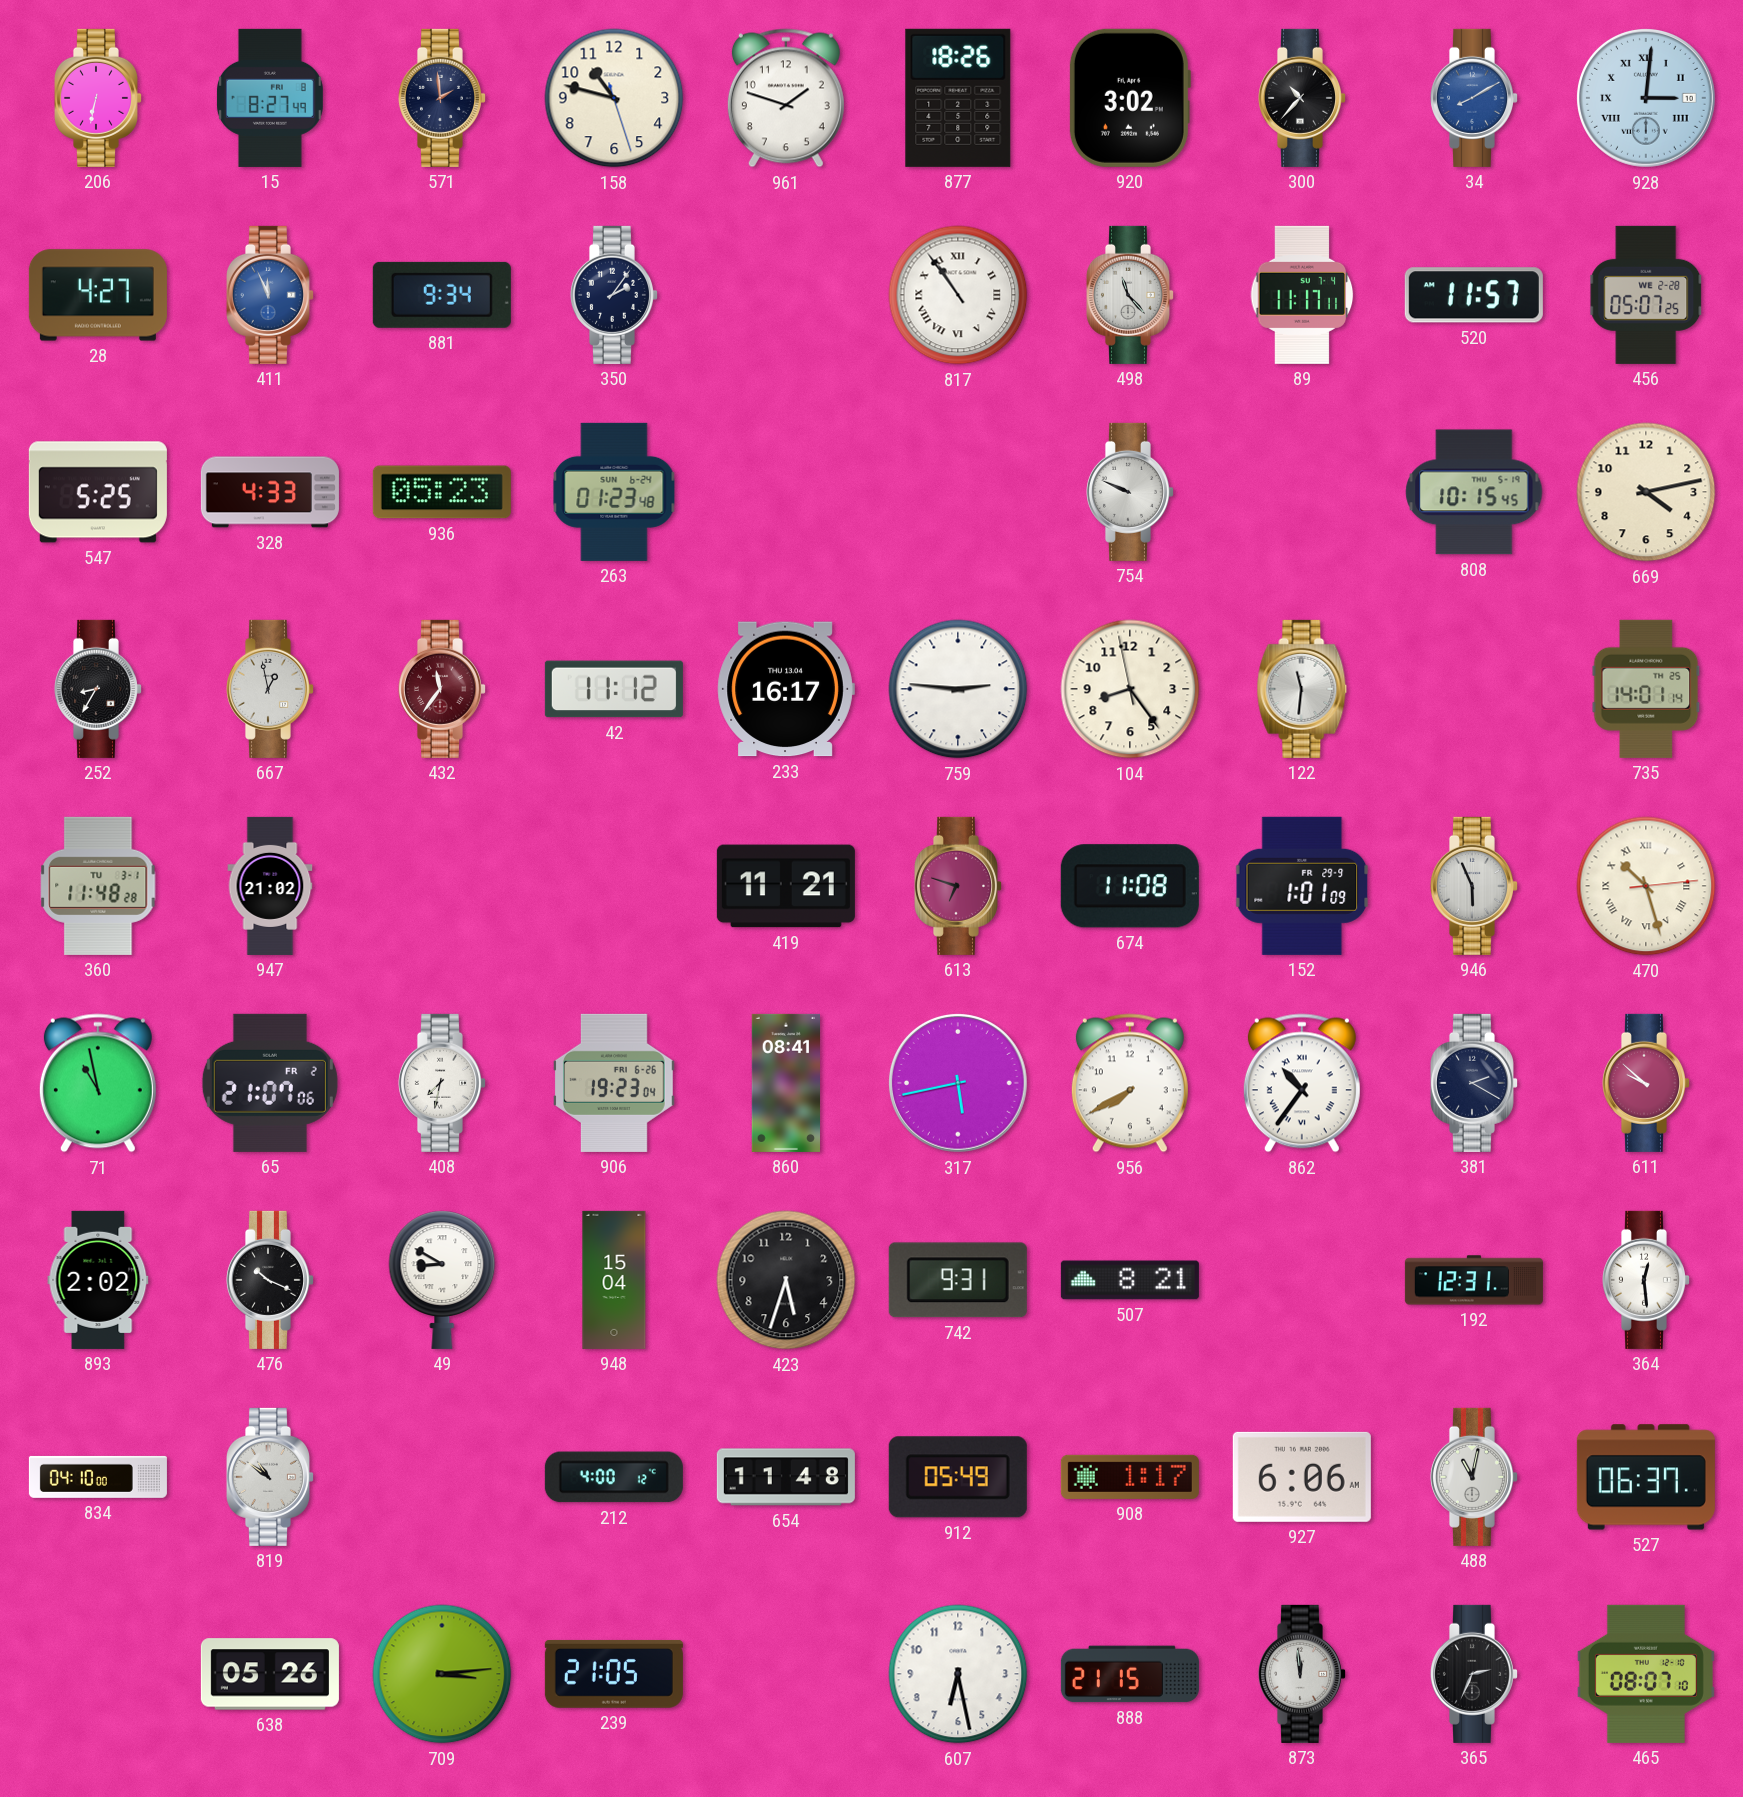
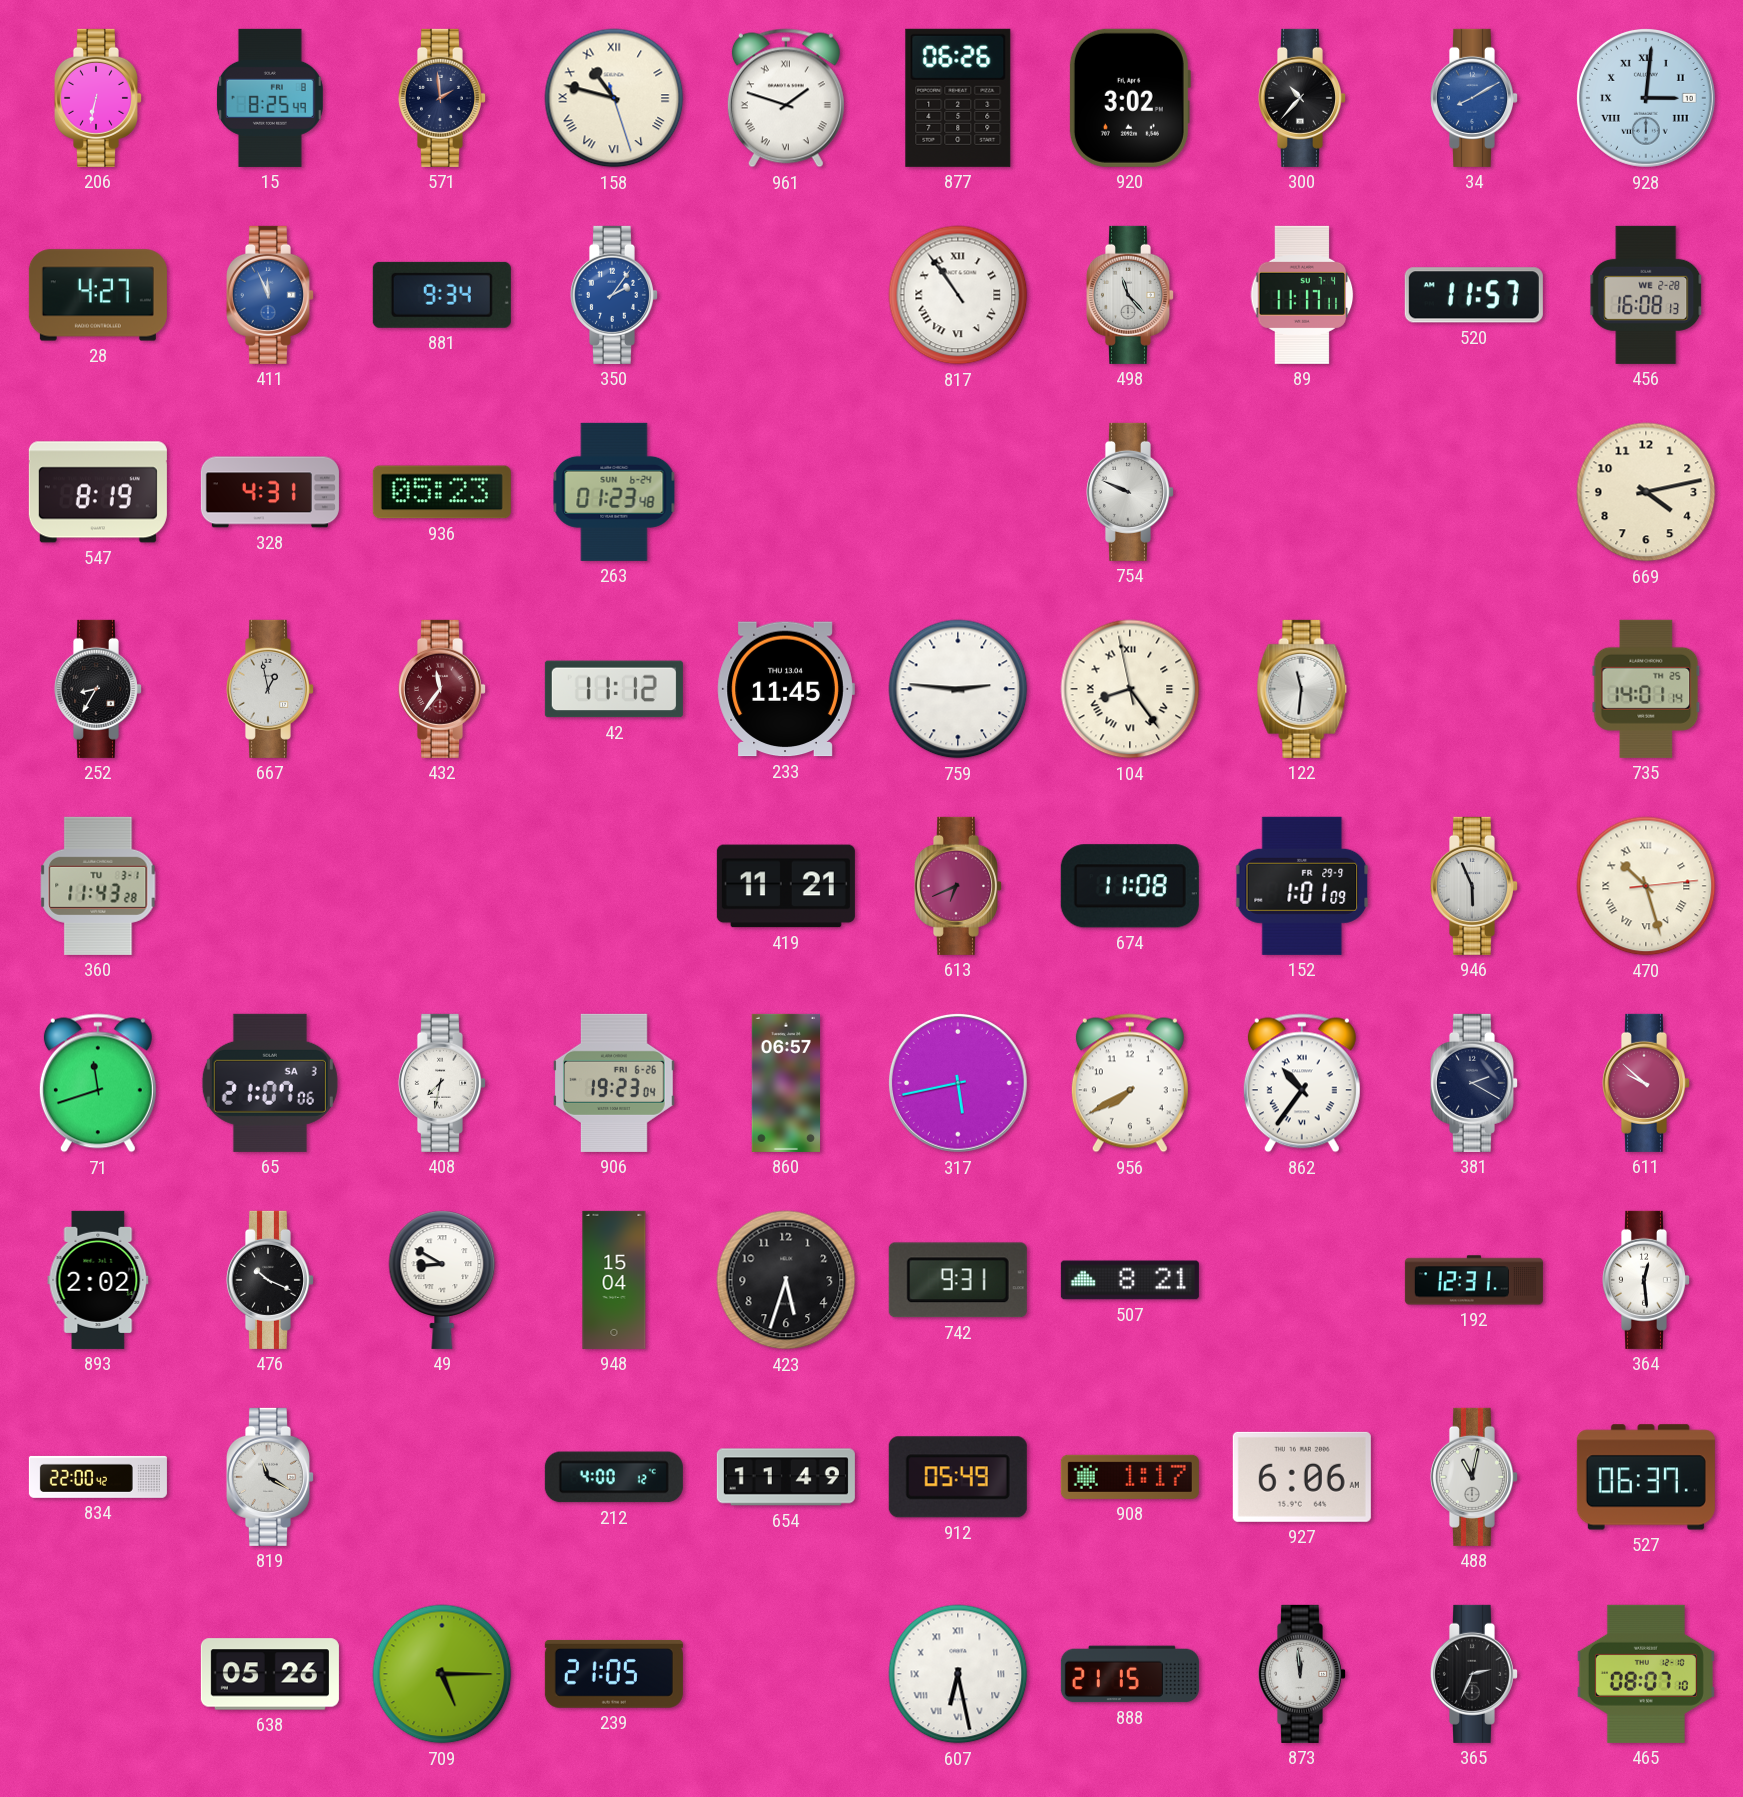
15: 8:27 -> 8:25 (270, 98)
158 numerals: Arabic -> Roman (614, 98)
961 numerals: Arabic -> Roman (786, 98)
877: 18:26 -> 06:26 (958, 98)
350 dial: navy -> blue (613, 295)
456: 05:07 -> 16:08 (1646, 295)
547: 5:25 -> 8:19 (98, 492)
328: 4:33 -> 4:31 (270, 492)
808: 10:15 -> none (1474, 492)
233: 16:17 -> 11:45 (786, 689)
104 numerals: Arabic -> Roman (1130, 689)
360: 11:48 -> 11:43 (98, 886)
947: 21:02 -> none (270, 886)
613: 6:48 -> 6:41 (957, 886)
71: 10:58 -> 11:42 (98, 1083)
65 date: FR 2 -> SA 3 (270, 1083)
860: 08:41 -> 06:57 (785, 1083)
834: 04:10 -> 22:00 (98, 1477)
819: 10:51 -> 11:20 (269, 1477)
654: 11:48 -> 11:49 (786, 1477)
709: 3:14 -> 5:15 (442, 1674)
607 numerals: Arabic -> Roman (958, 1674)
